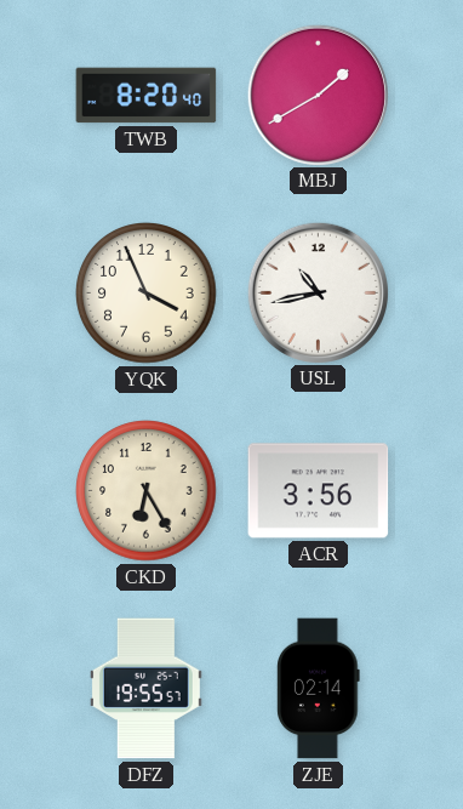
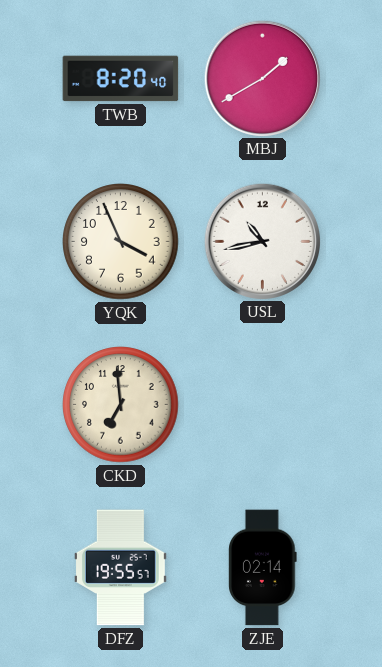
CKD: 6:25 -> 6:59 (121, 405)
ACR: 3:56 -> none (319, 491)
